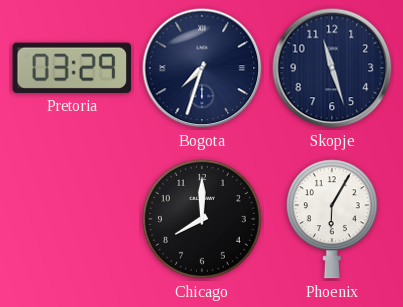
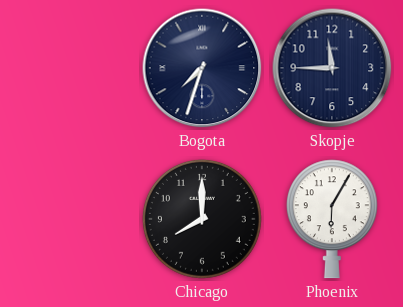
Pretoria: 03:29 -> none (72, 68)
Skopje: 11:27 -> 11:45 (332, 68)
